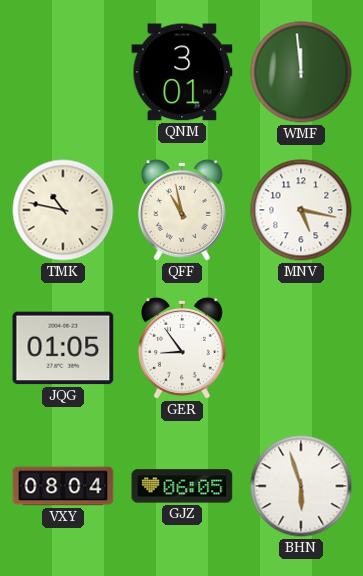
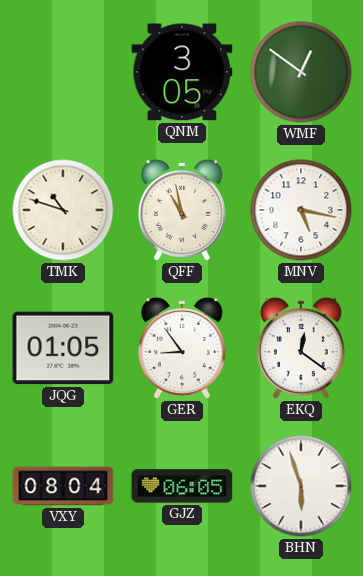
QNM: 3:01 -> 3:05 (182, 72)
WMF: 11:59 -> 12:51 (301, 72)
TMK: 10:47 -> 10:48 (63, 210)
EKQ: none -> 12:21 (301, 348)
